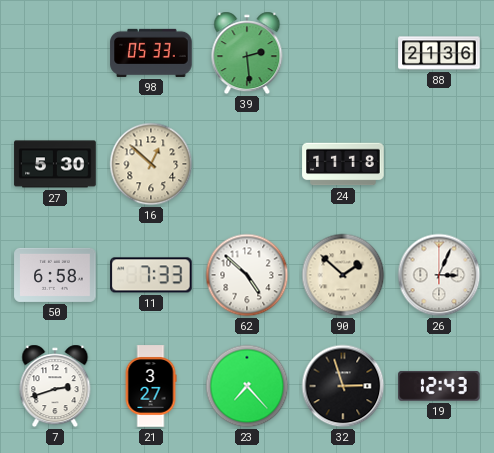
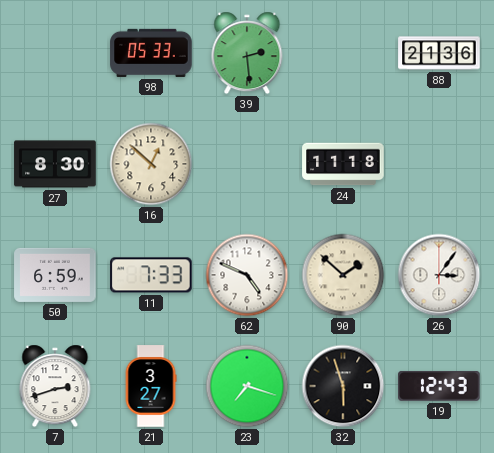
27: 5:30 -> 8:30 (55, 164)
50: 6:58 -> 6:59 (55, 275)
62: 4:52 -> 4:49 (247, 275)
26: 3:04 -> 3:06 (439, 275)
23: 7:23 -> 7:18 (247, 386)
32: 2:57 -> 5:57 (343, 386)
